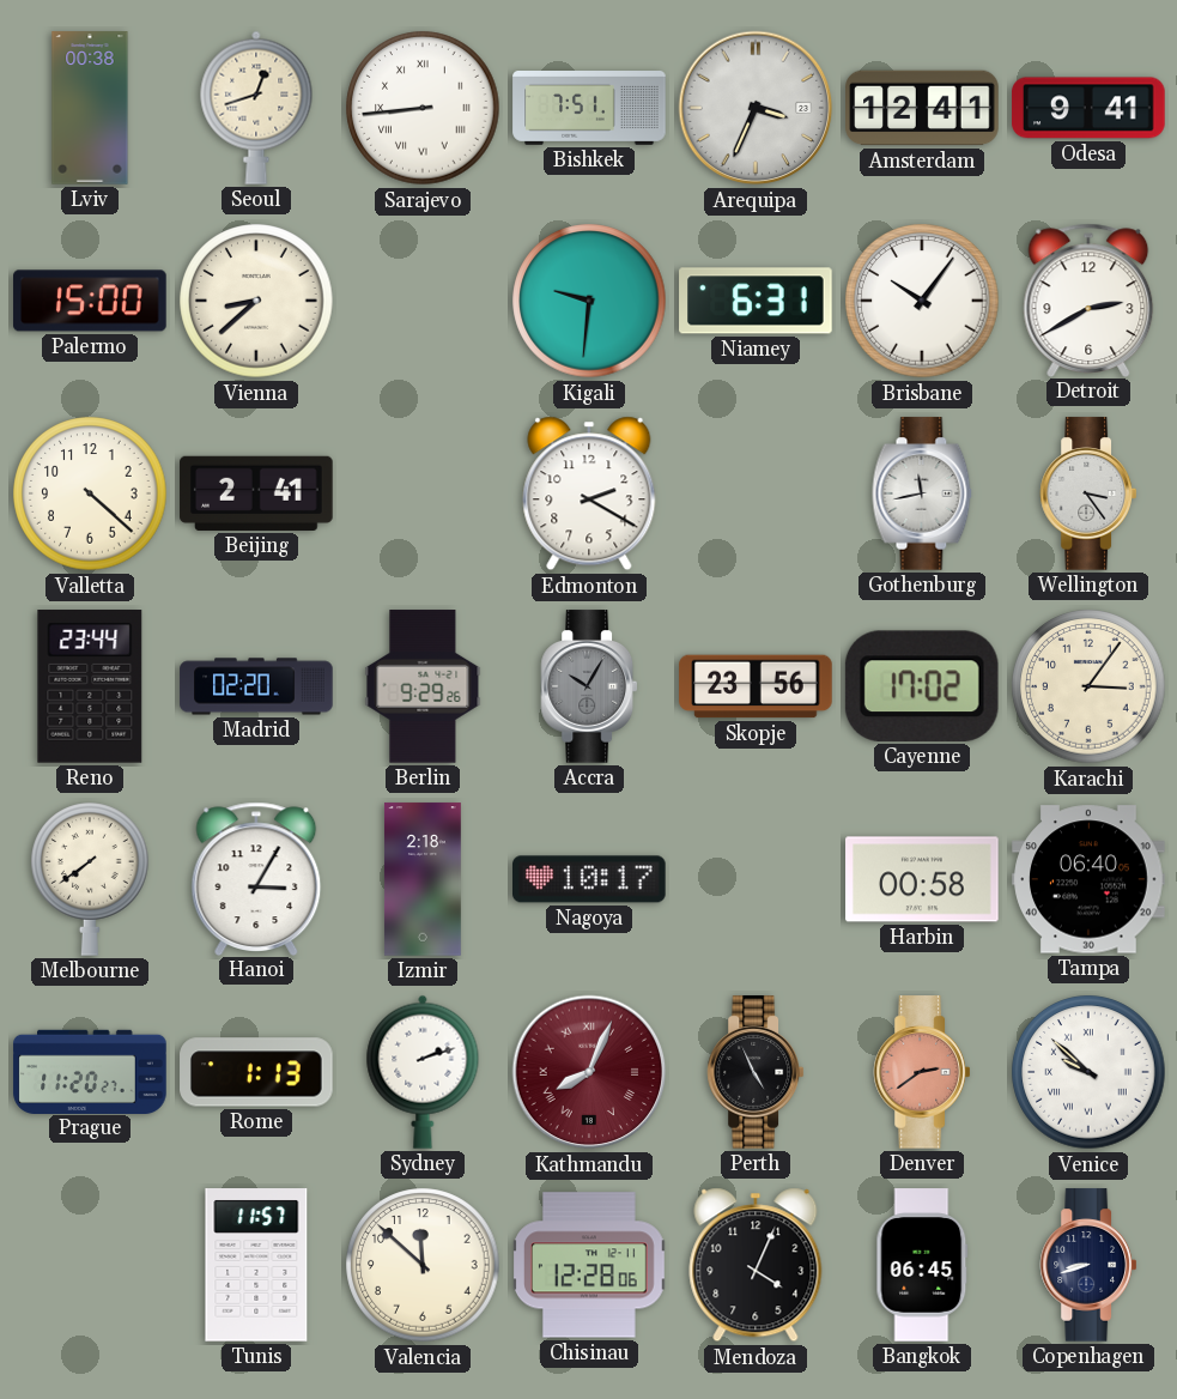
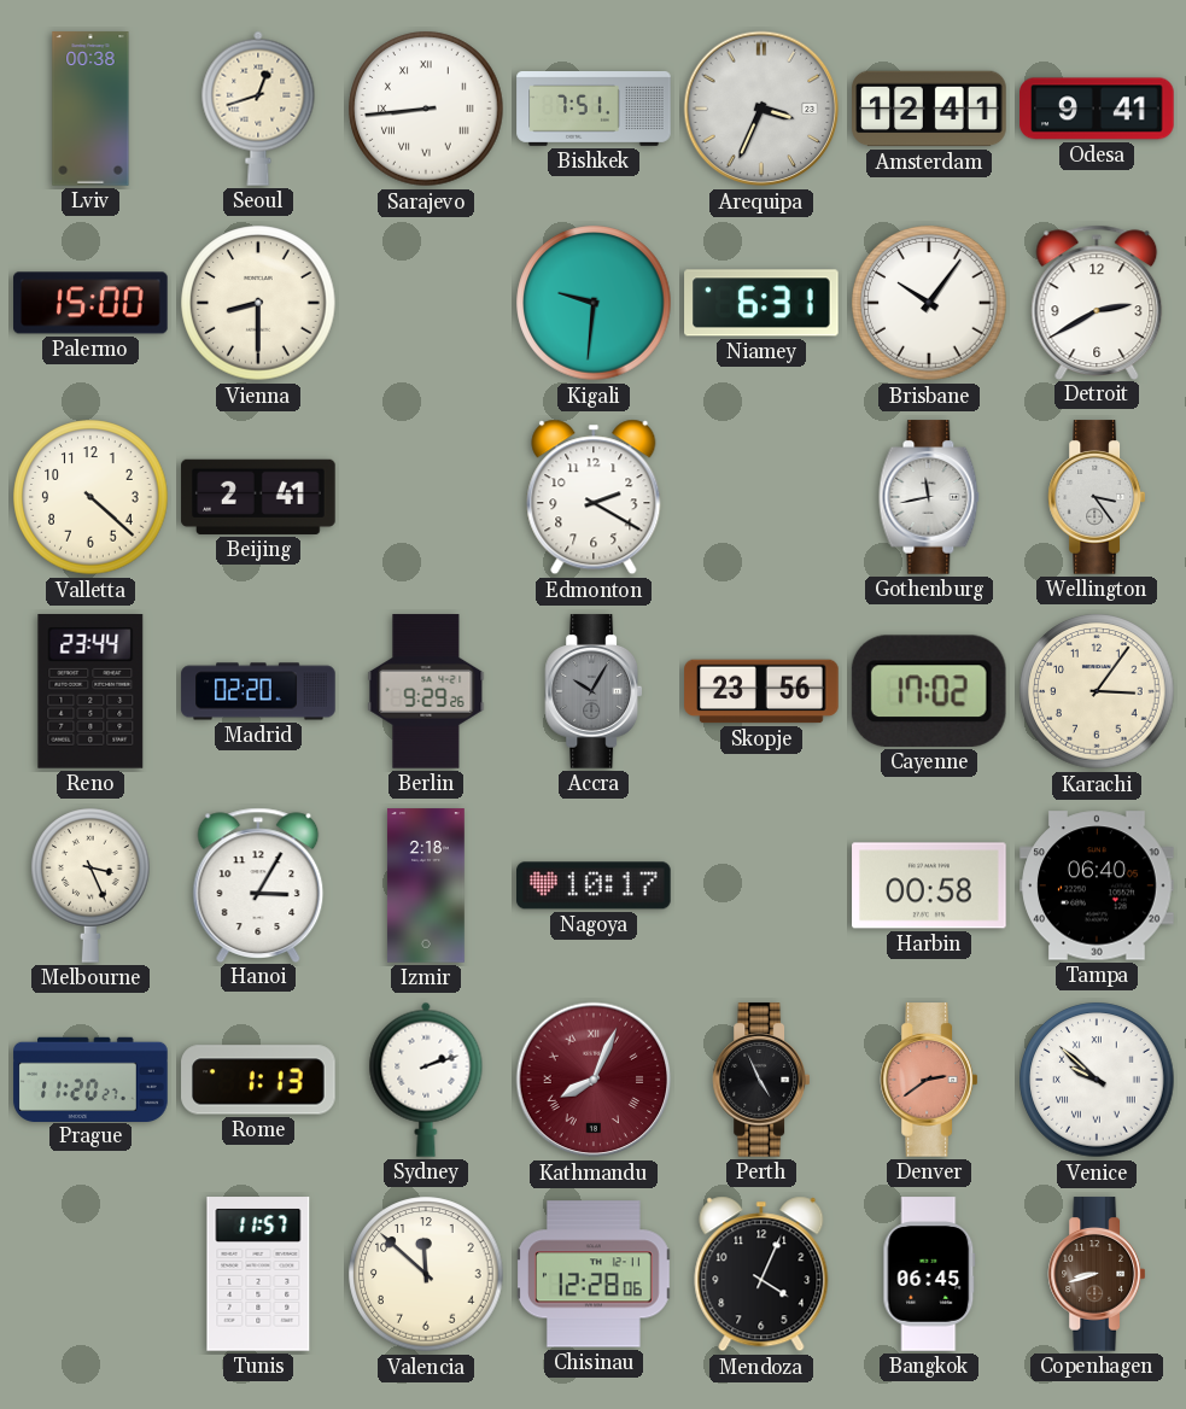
Vienna: 8:38 -> 8:30 (258, 303)
Melbourne: 7:39 -> 3:26 (90, 885)
Copenhagen dial: navy -> brown (1096, 1274)
